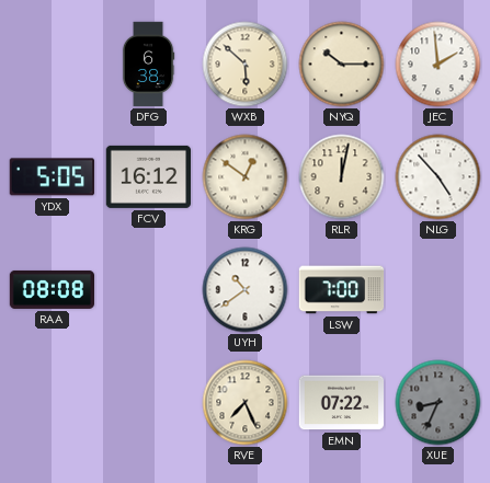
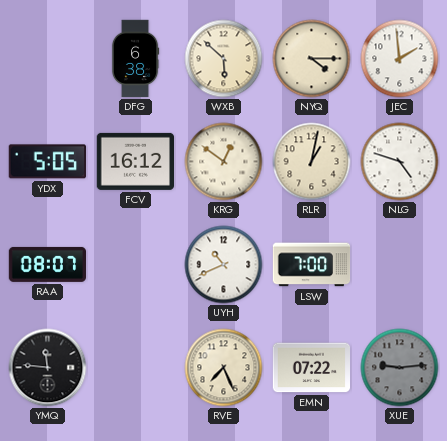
NYQ: 10:15 -> 4:15 (312, 59)
RLR: 12:02 -> 1:02 (312, 162)
NLG: 4:53 -> 4:48 (400, 162)
RAA: 08:08 -> 08:07 (48, 264)
UYH: 10:39 -> 10:41 (224, 265)
YMQ: none -> 11:46 (48, 368)
XUE: 8:34 -> 9:14 (400, 368)
